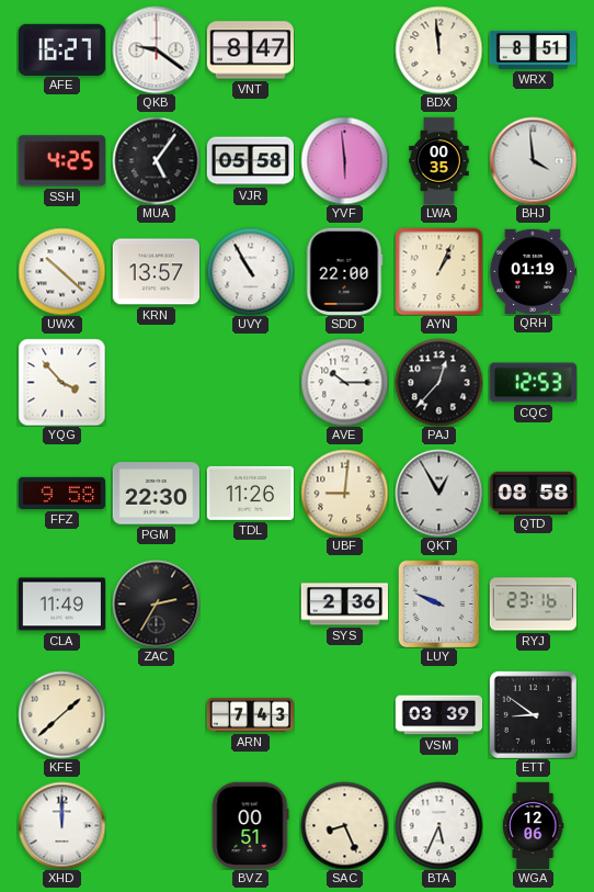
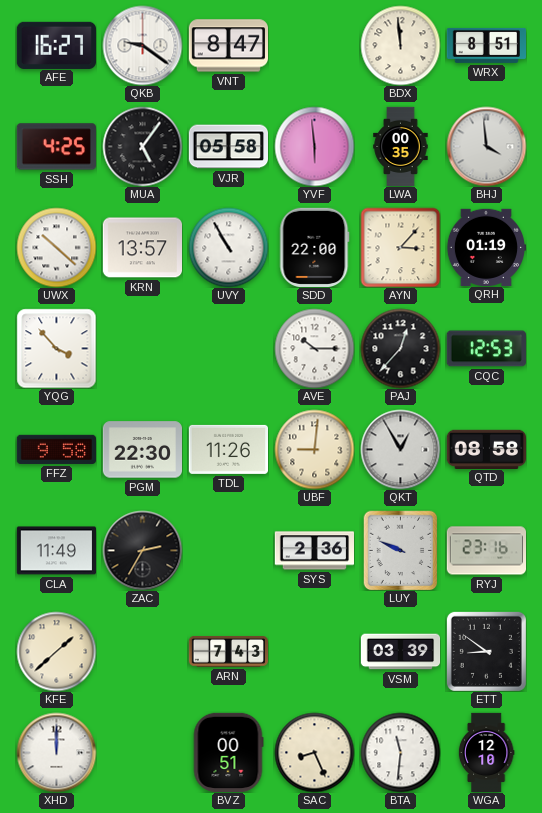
AYN: 1:04 -> 3:07 (400, 247)
BTA: 5:34 -> 11:31 (400, 752)
WGA: 12:06 -> 12:10 (486, 752)
